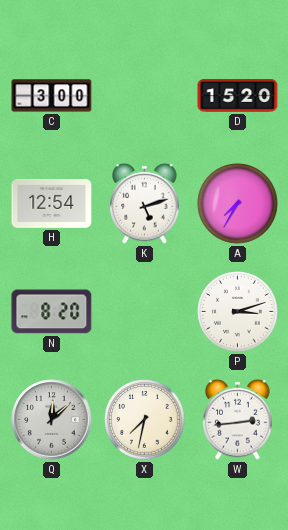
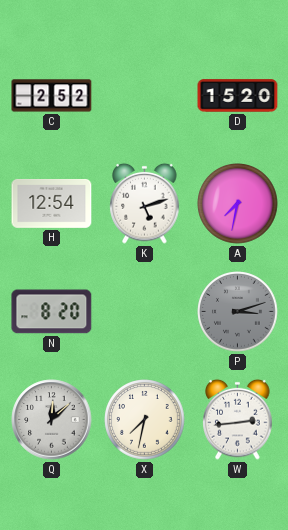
C: 3:00 -> 2:52 (52, 96)
A: 7:35 -> 7:32 (238, 204)
P dial: white -> grey (238, 312)
